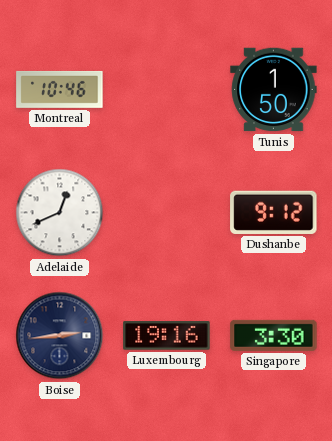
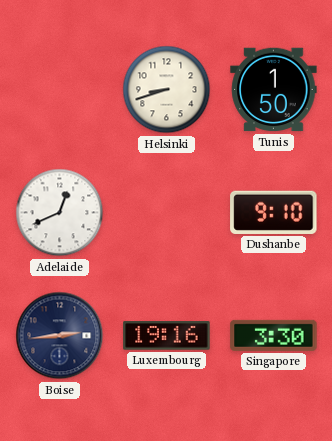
Montreal: 10:46 -> none (60, 89)
Helsinki: none -> 8:42 (167, 90)
Dushanbe: 9:12 -> 9:10 (274, 212)
